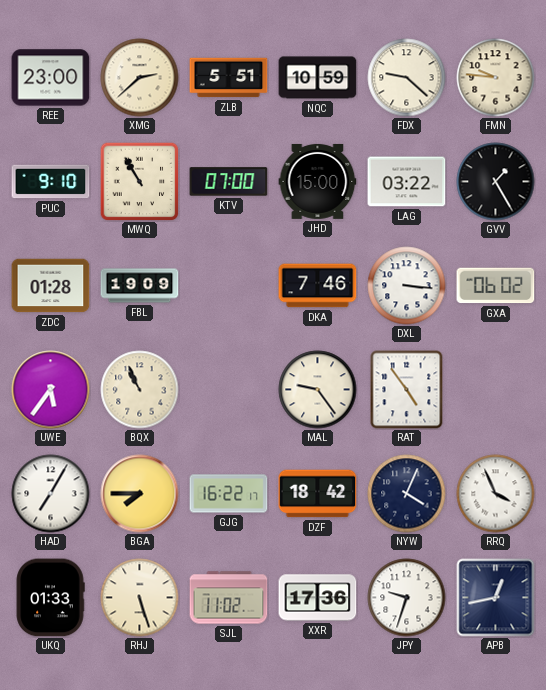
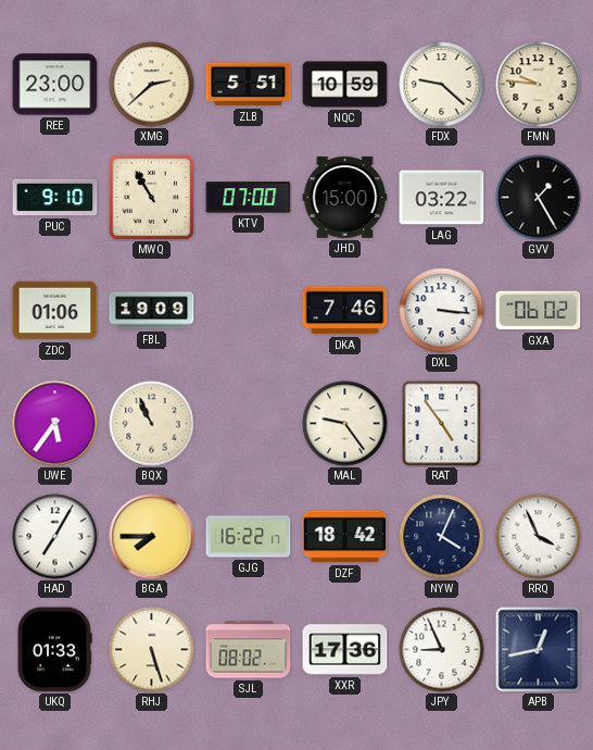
ZDC: 01:28 -> 01:06 (55, 311)
SJL: 11:02 -> 08:02 (249, 650)
JPY: 9:33 -> 8:56 (442, 650)
